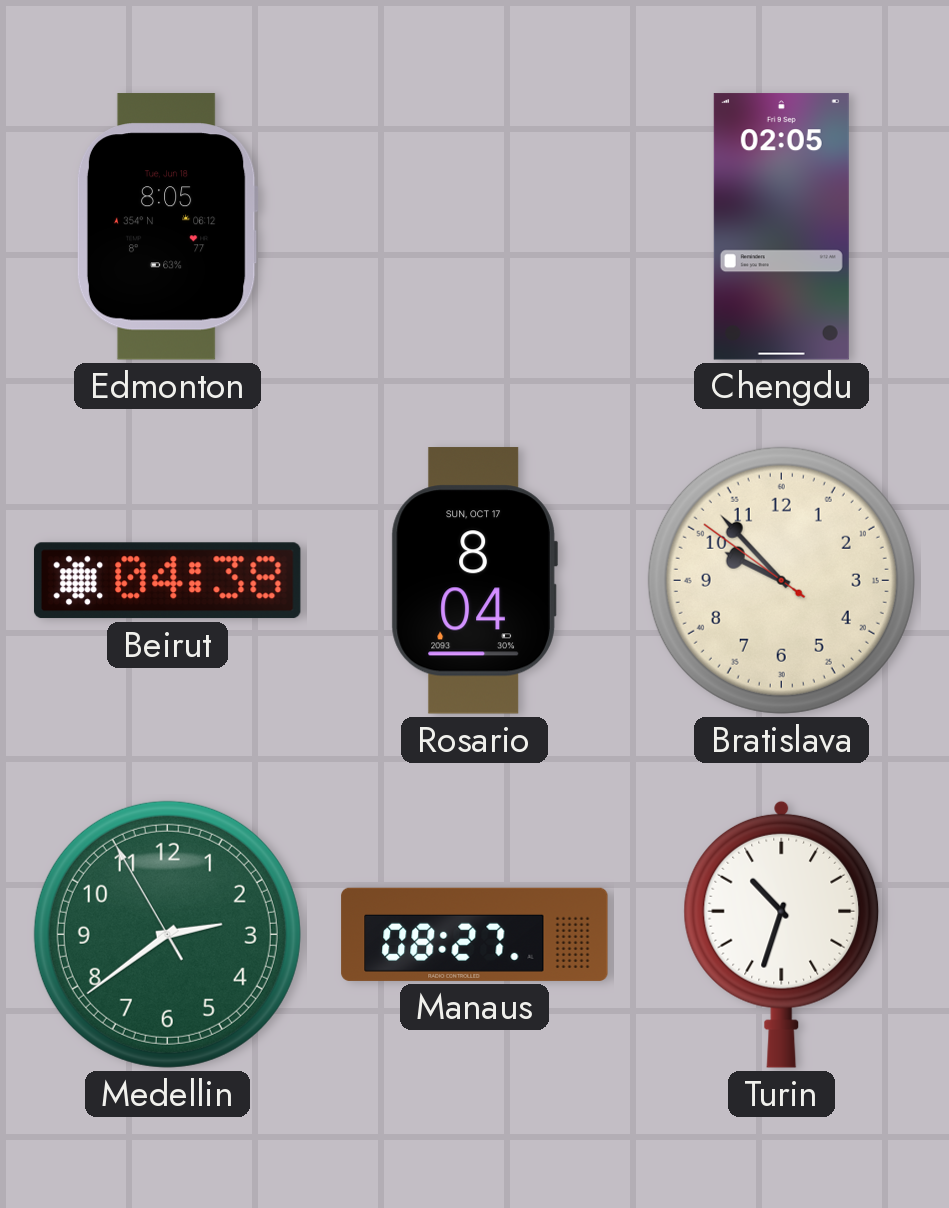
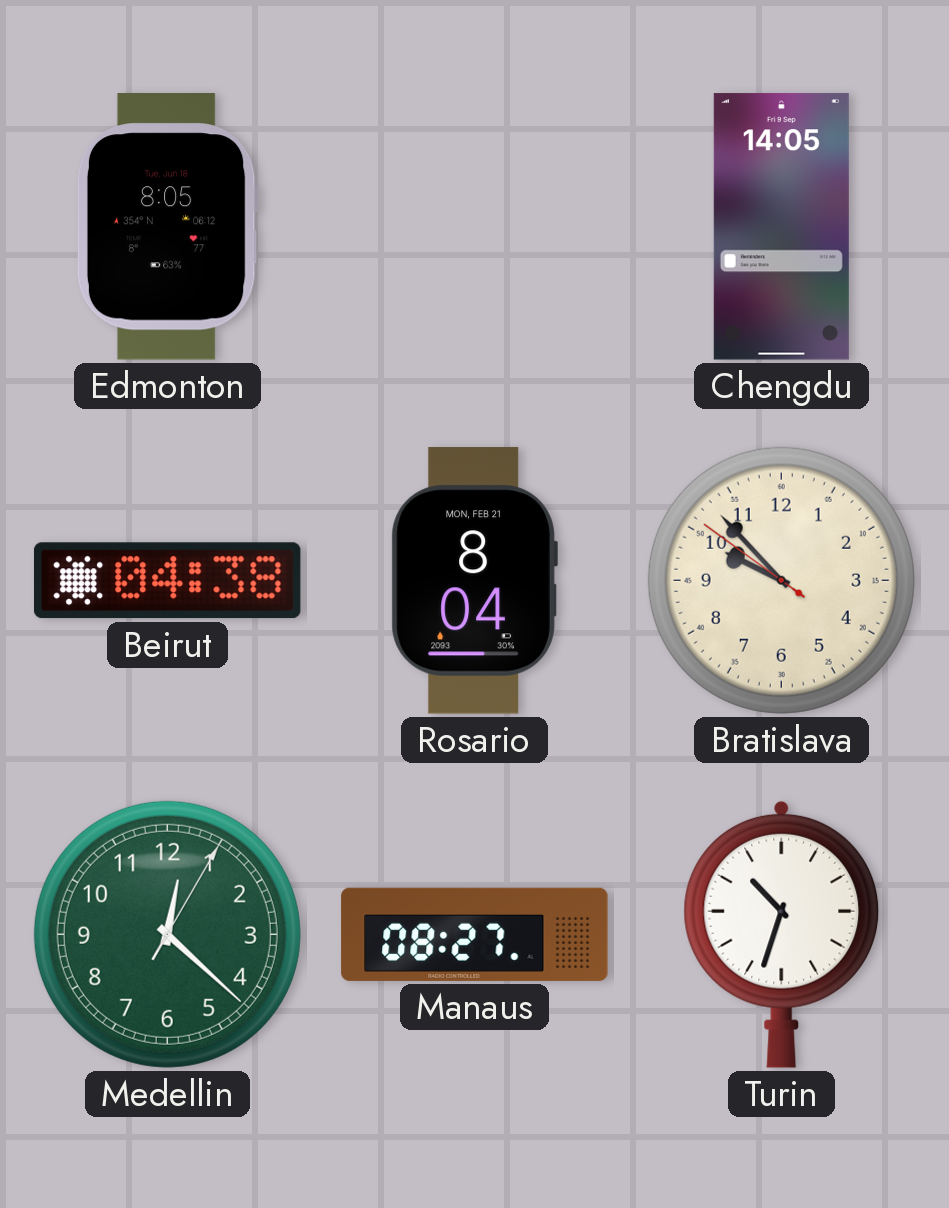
Chengdu: 02:05 -> 14:05 (781, 227)
Rosario date: SUN, OCT 17 -> MON, FEB 21 (474, 581)
Medellin: 2:38 -> 12:22 (167, 934)
